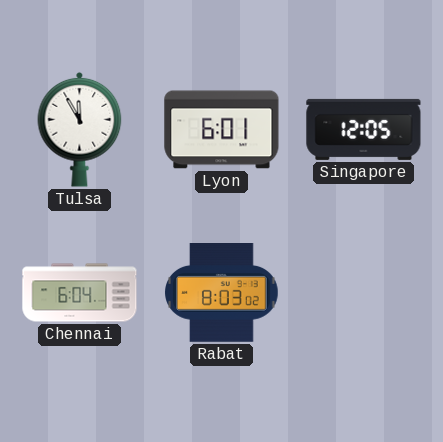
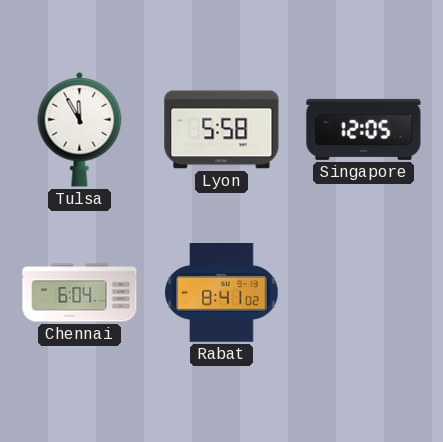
Lyon: 6:01 -> 5:58 (222, 130)
Rabat: 8:03 -> 8:41 (222, 293)
